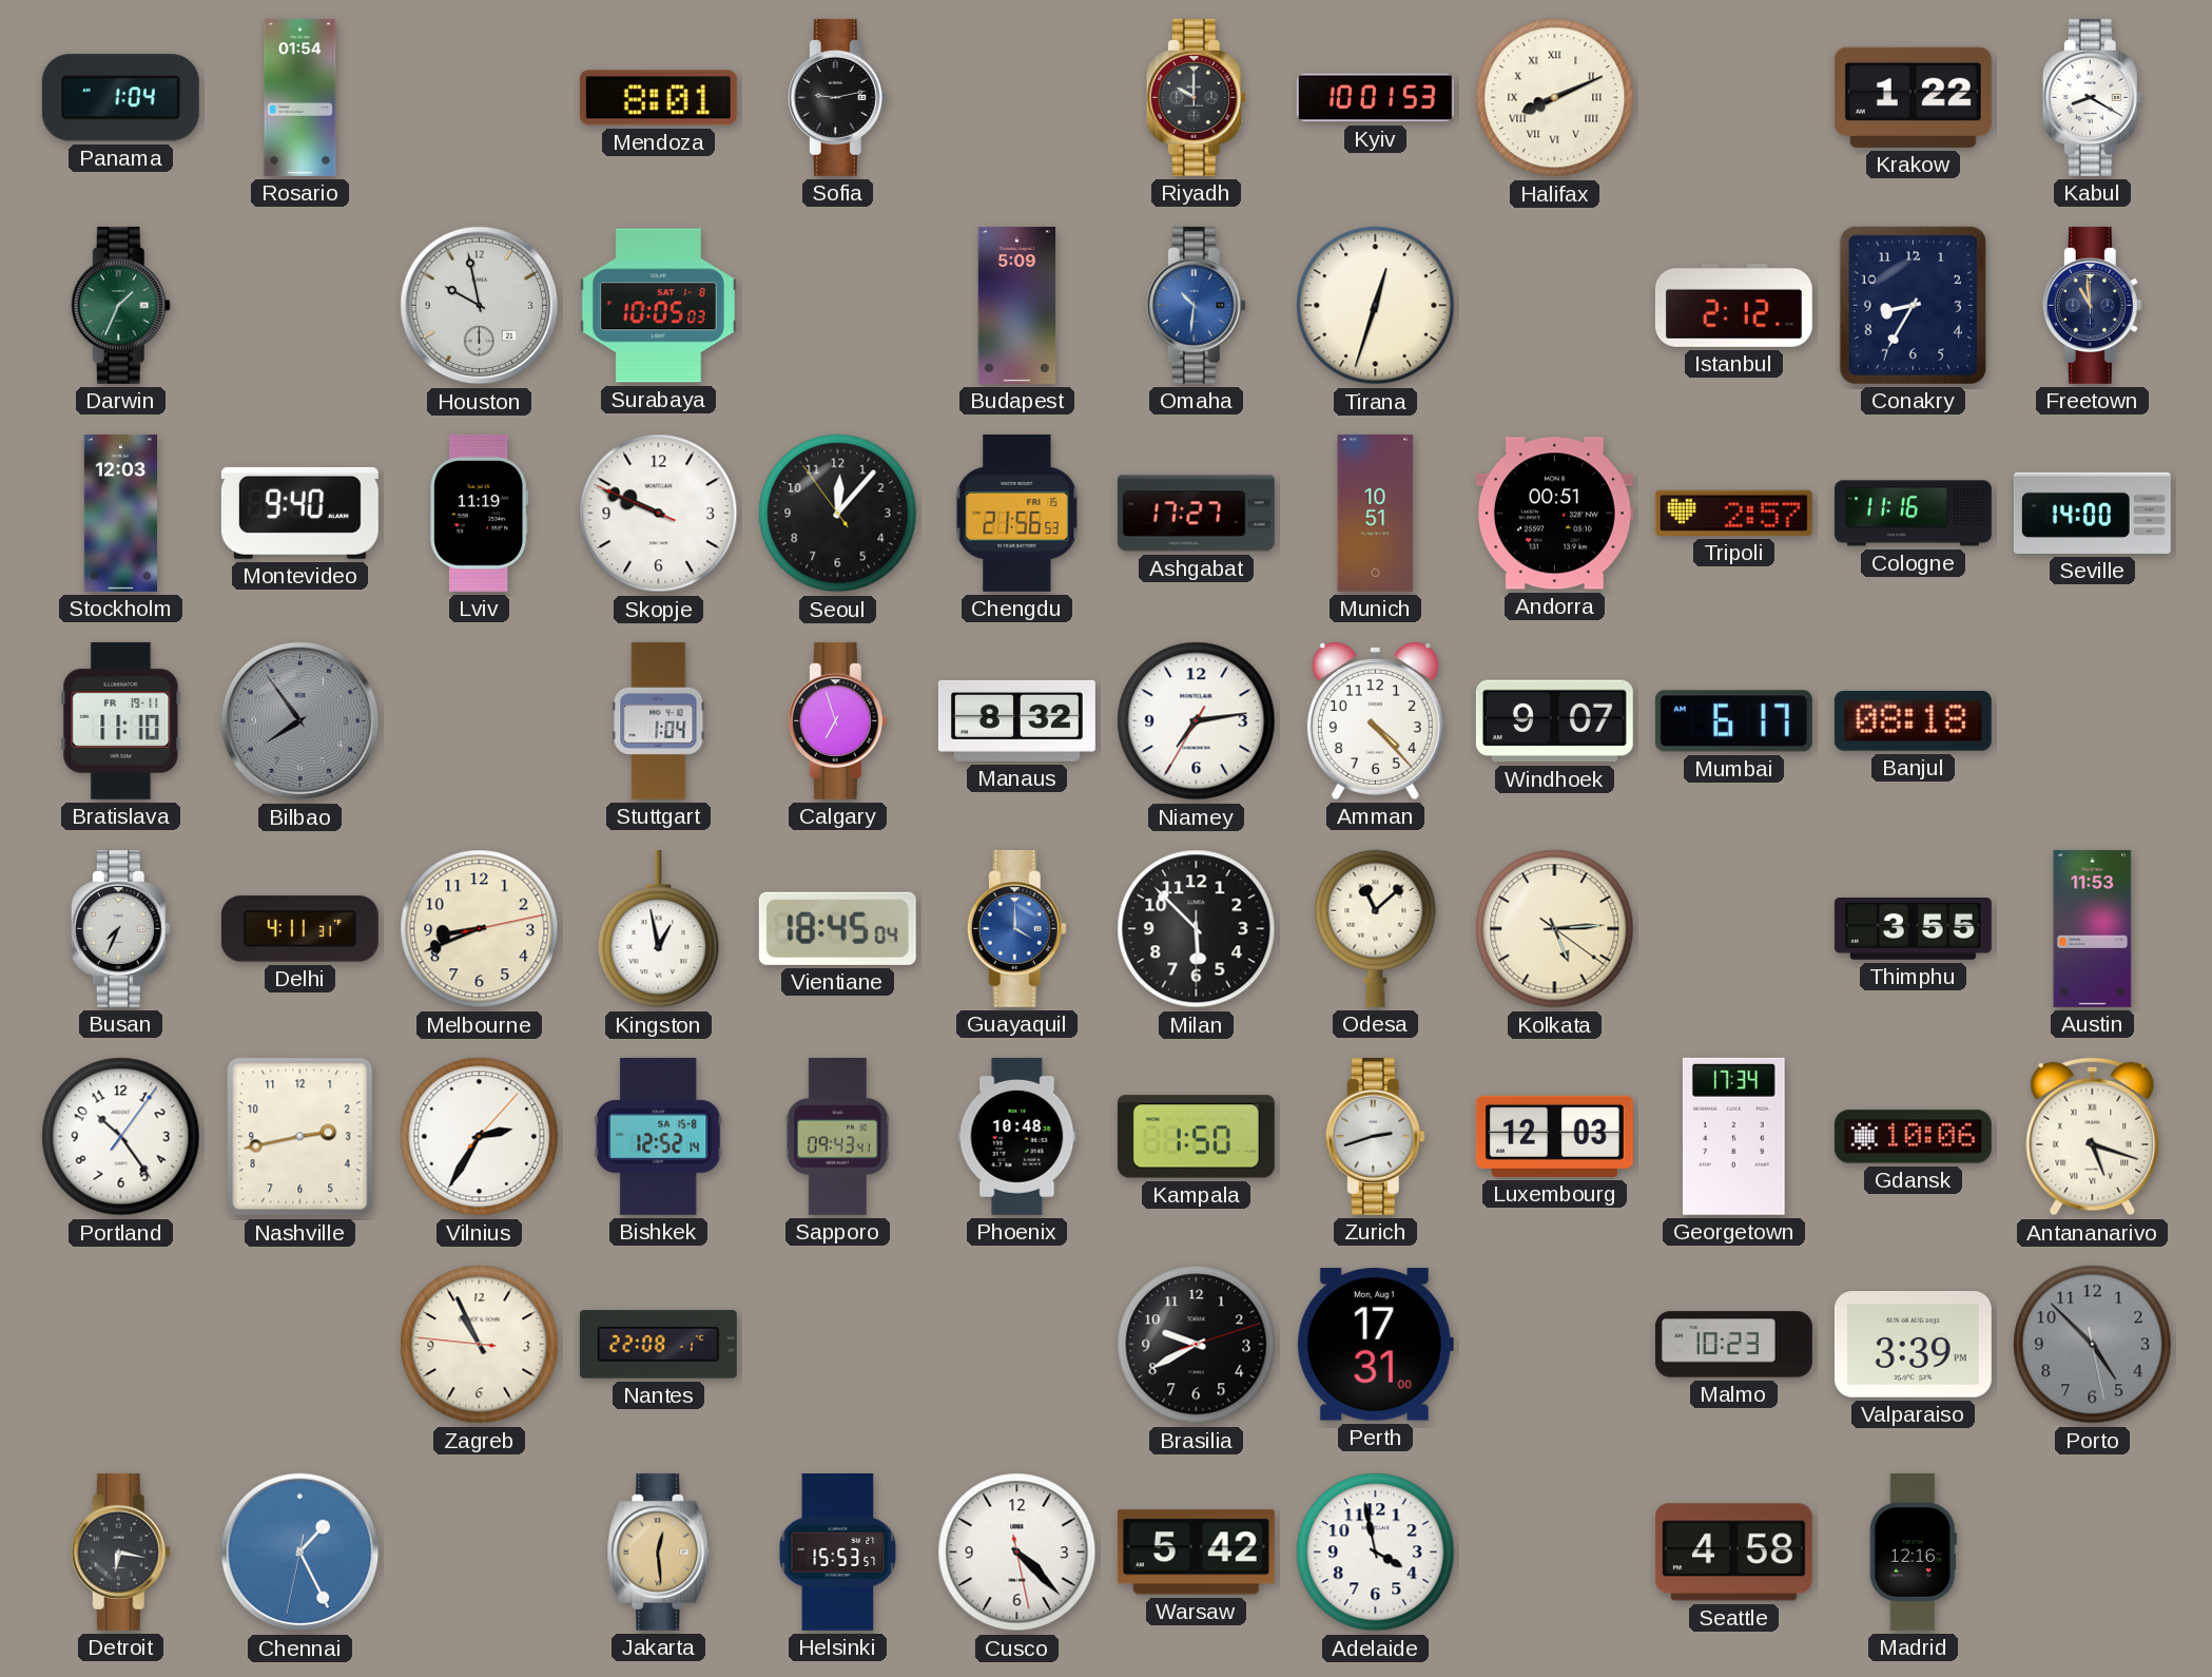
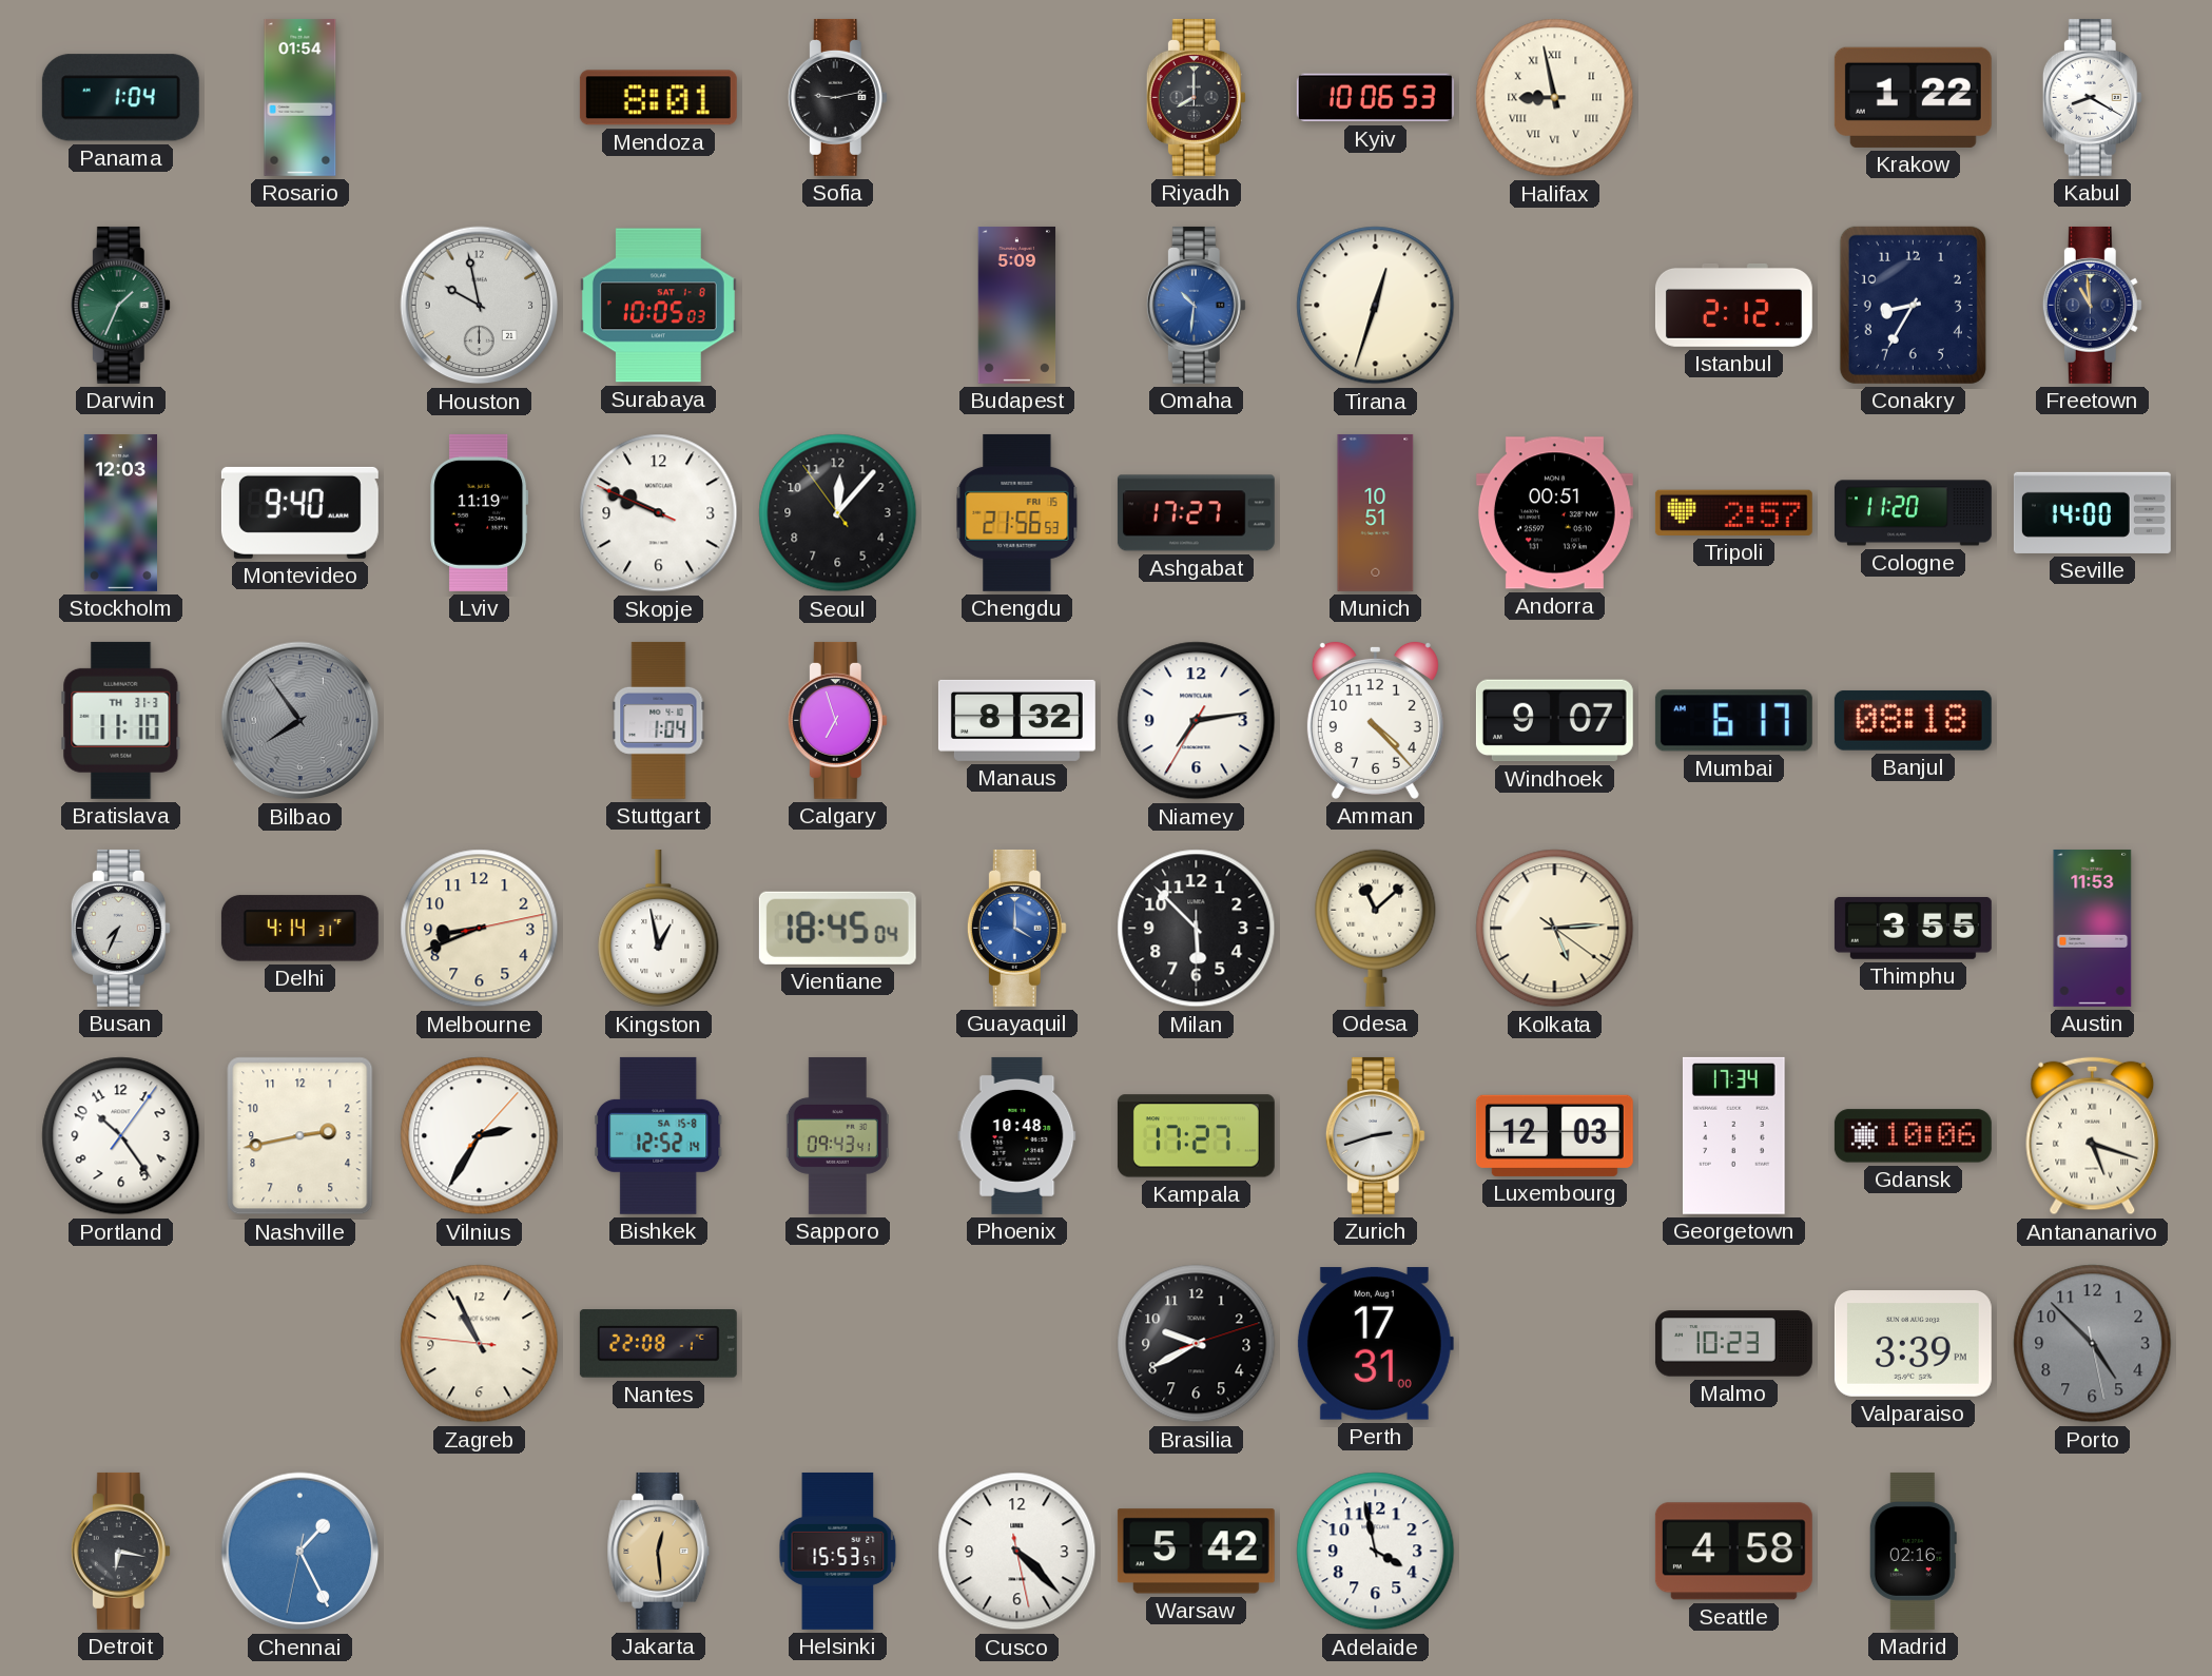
Riyadh: 10:00 -> 8:00 (1196, 97)
Kyiv: 10:01 -> 10:06 (1375, 98)
Halifax: 8:11 -> 8:58 (1555, 98)
Cologne: 11:16 -> 11:20 (1913, 513)
Bratislava date: FR 19-11 -> TH 31-3 (121, 720)
Delhi: 4:11 -> 4:14 (299, 929)
Kampala: 1:50 -> 17:27 (1196, 1136)
Madrid: 12:16 -> 02:16 (1913, 1551)
